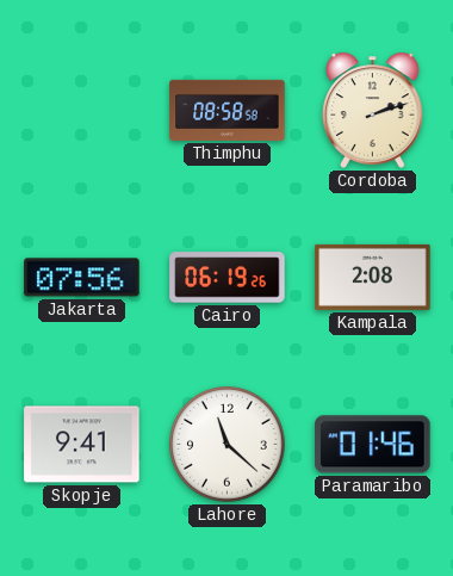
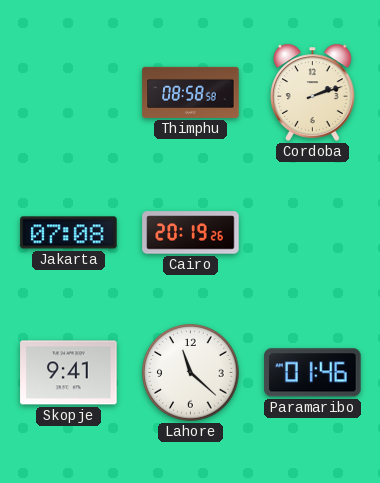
Jakarta: 07:56 -> 07:08 (69, 233)
Cairo: 06:19 -> 20:19 (191, 233)
Kampala: 2:08 -> none (373, 277)
